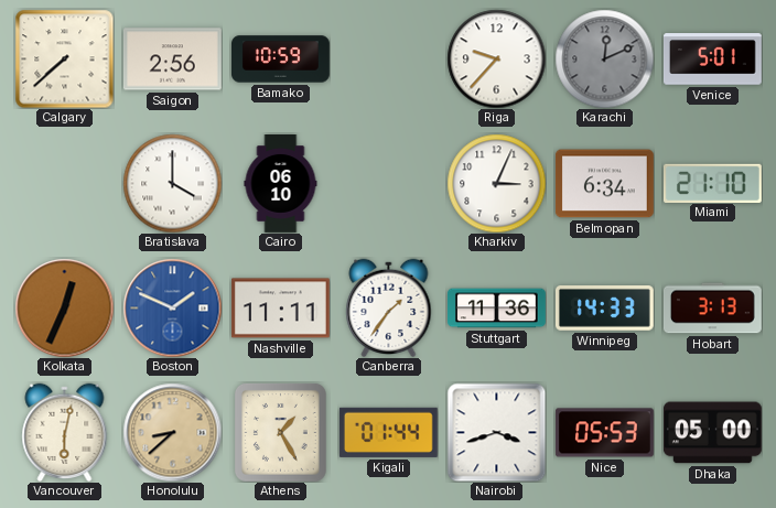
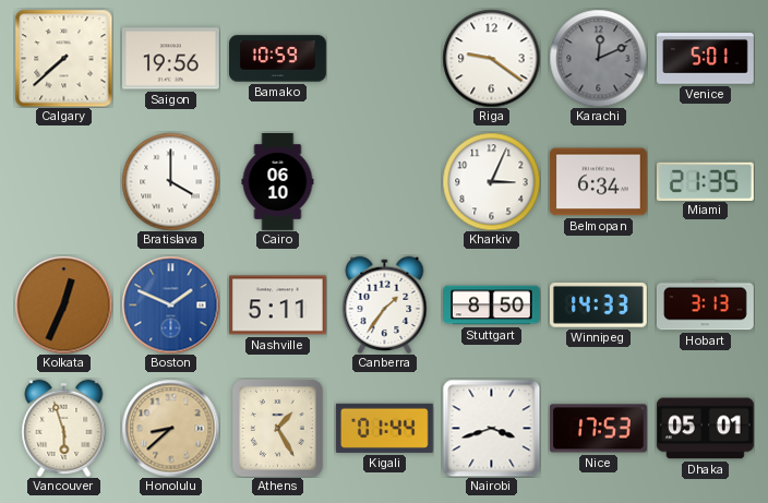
Saigon: 2:56 -> 19:56 (170, 59)
Riga: 9:37 -> 9:21 (491, 58)
Miami: 21:10 -> 21:35 (705, 181)
Nashville: 11:11 -> 5:11 (277, 306)
Stuttgart: 11:36 -> 8:50 (492, 306)
Vancouver: 6:02 -> 5:57 (64, 428)
Nice: 05:53 -> 17:53 (599, 429)
Dhaka: 05:00 -> 05:01 (705, 429)
